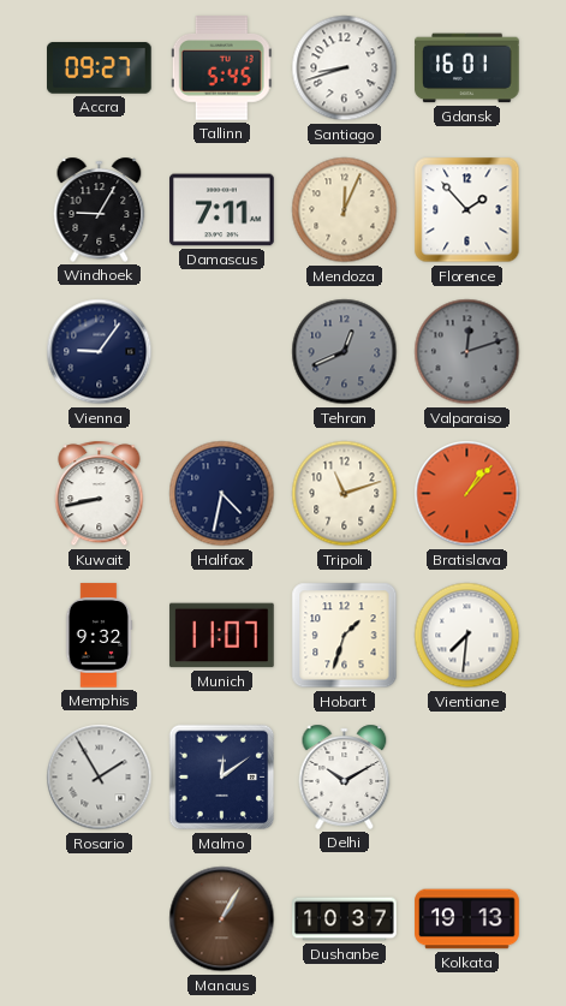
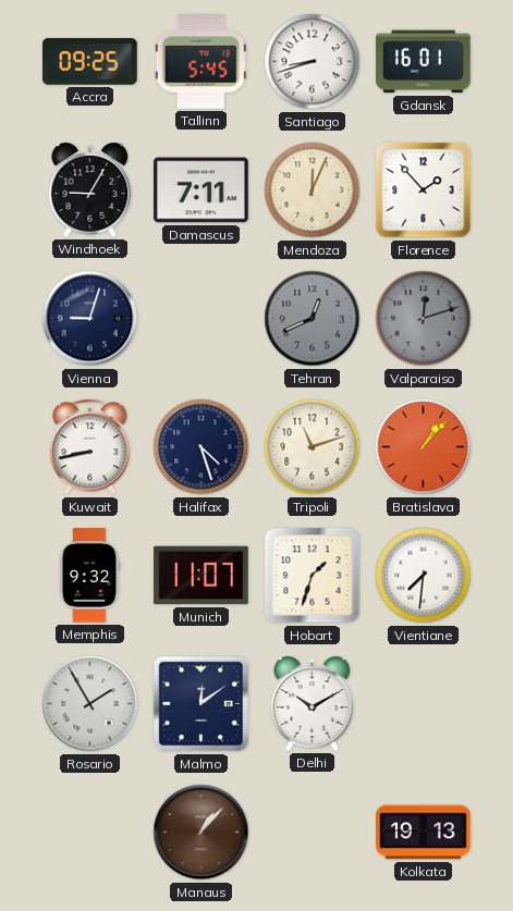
Accra: 09:27 -> 09:25 (90, 61)
Vienna: 9:06 -> 9:03 (90, 319)
Halifax: 4:32 -> 4:27 (201, 447)
Manaus: 1:05 -> 1:07 (201, 833)
Dushanbe: 10:37 -> none (345, 919)
